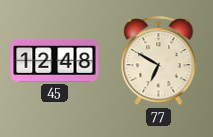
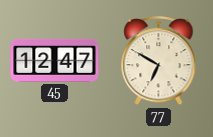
45: 12:48 -> 12:47 (55, 60)
